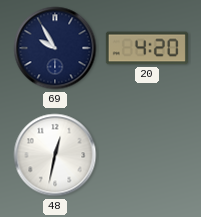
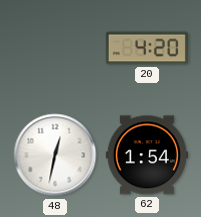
69: 9:55 -> none (55, 48)
62: none -> 1:54 (147, 155)
